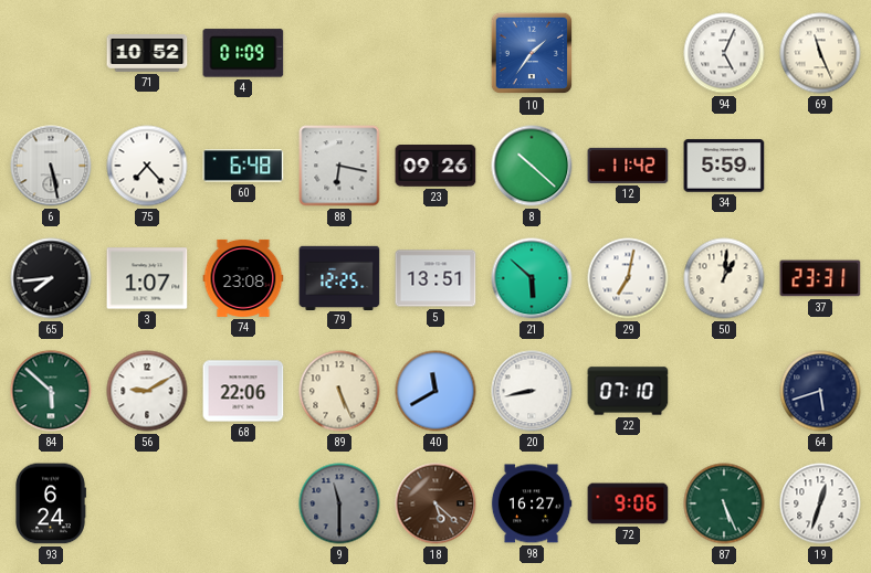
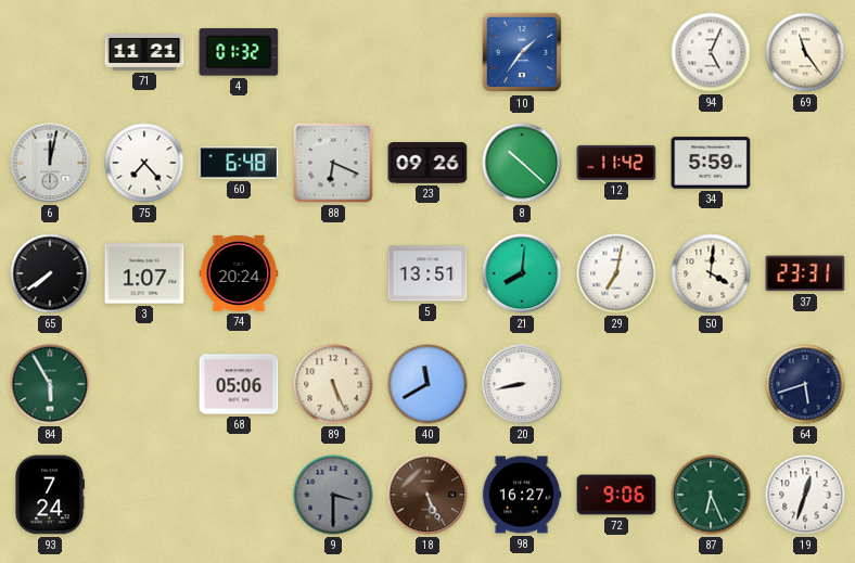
71: 10:52 -> 11:21 (144, 53)
4: 01:09 -> 01:32 (239, 52)
69: 11:26 -> 11:24 (805, 52)
6: 5:28 -> 12:02 (50, 163)
88: 6:17 -> 6:19 (333, 163)
65: 7:44 -> 7:39 (50, 273)
74: 23:08 -> 20:24 (239, 273)
79: 12:25 -> none (339, 277)
21: 5:52 -> 8:01 (522, 273)
50: 1:01 -> 4:01 (711, 273)
84: 5:52 -> 5:55 (50, 384)
56: 9:10 -> none (147, 391)
68: 22:06 -> 05:06 (239, 384)
22: 07:10 -> none (628, 391)
93: 6:24 -> 7:24 (50, 495)
9: 11:30 -> 3:30 (333, 495)
18: 5:22 -> 5:26 (427, 495)
87: 5:26 -> 6:26 (711, 495)
